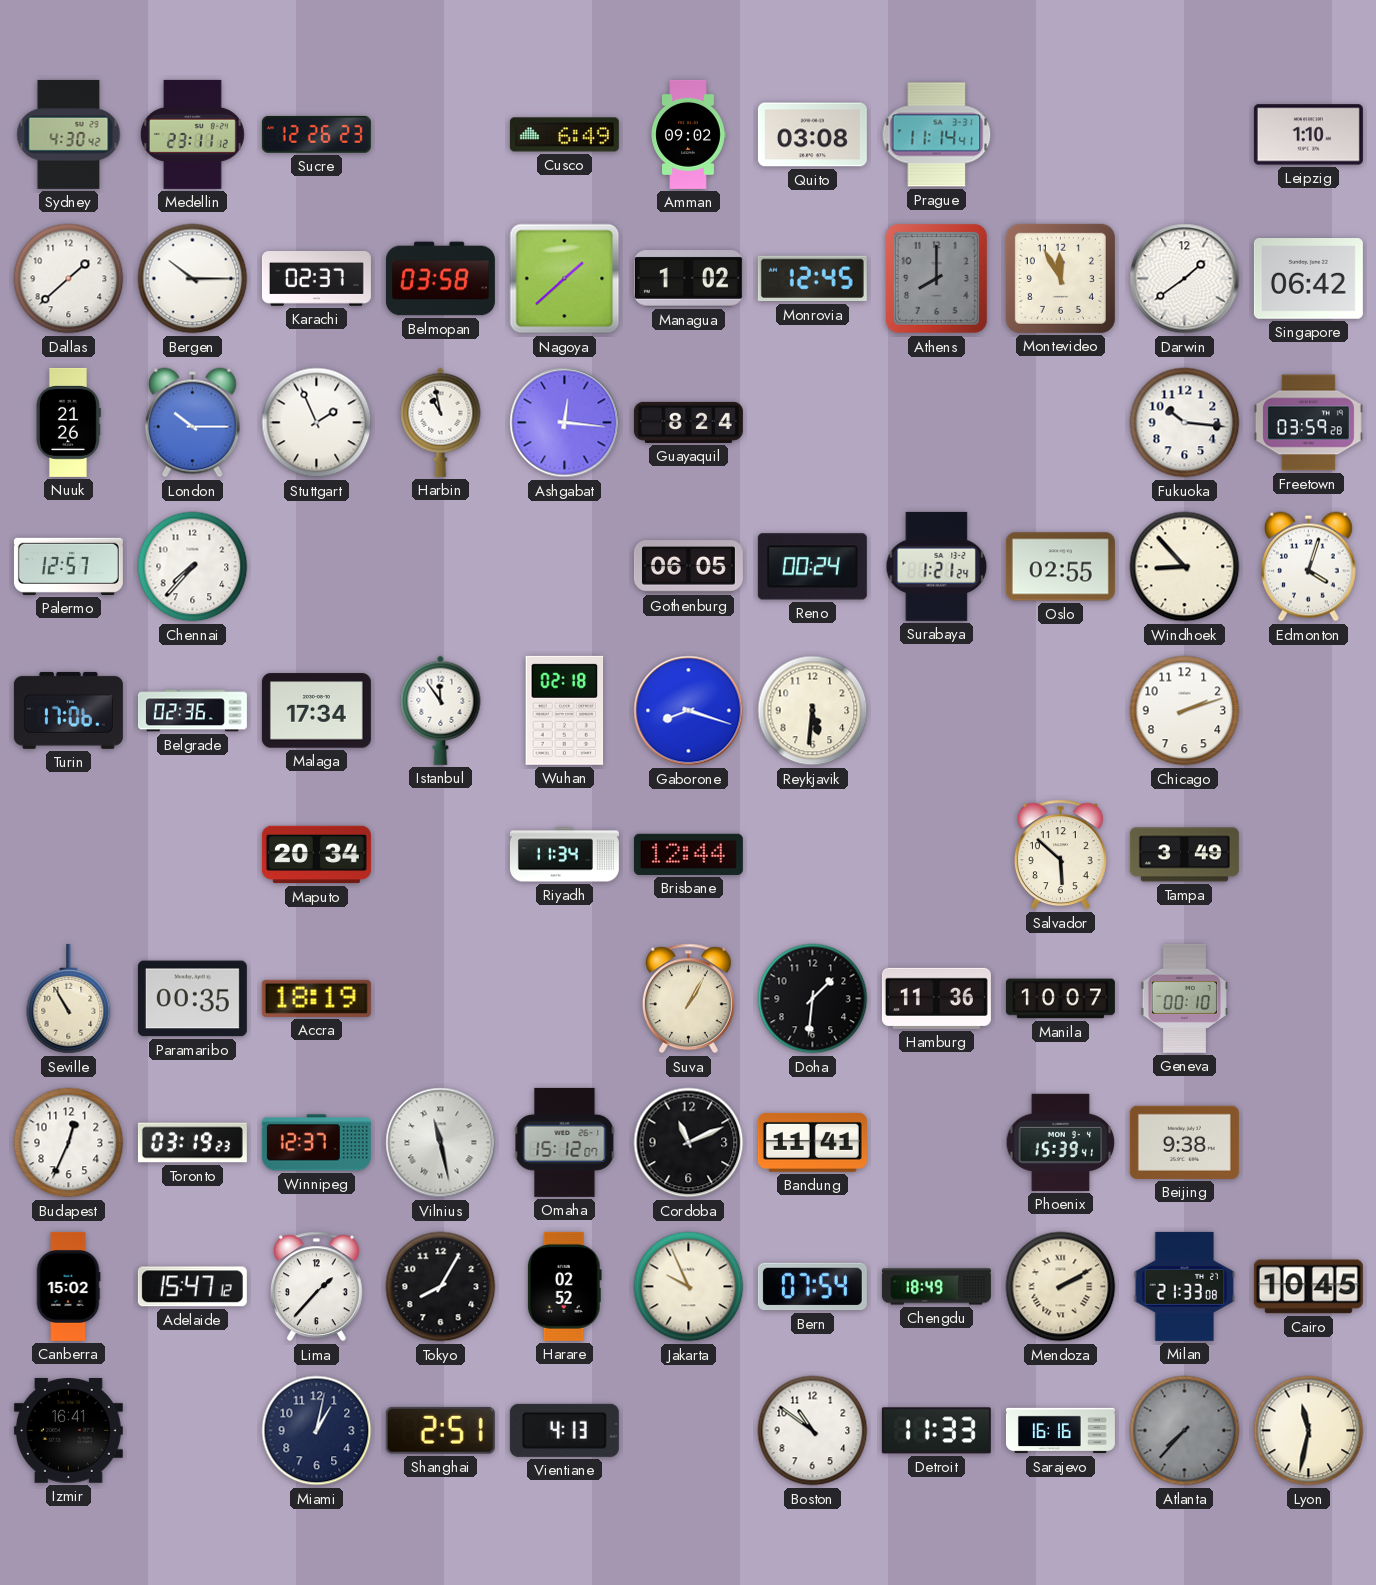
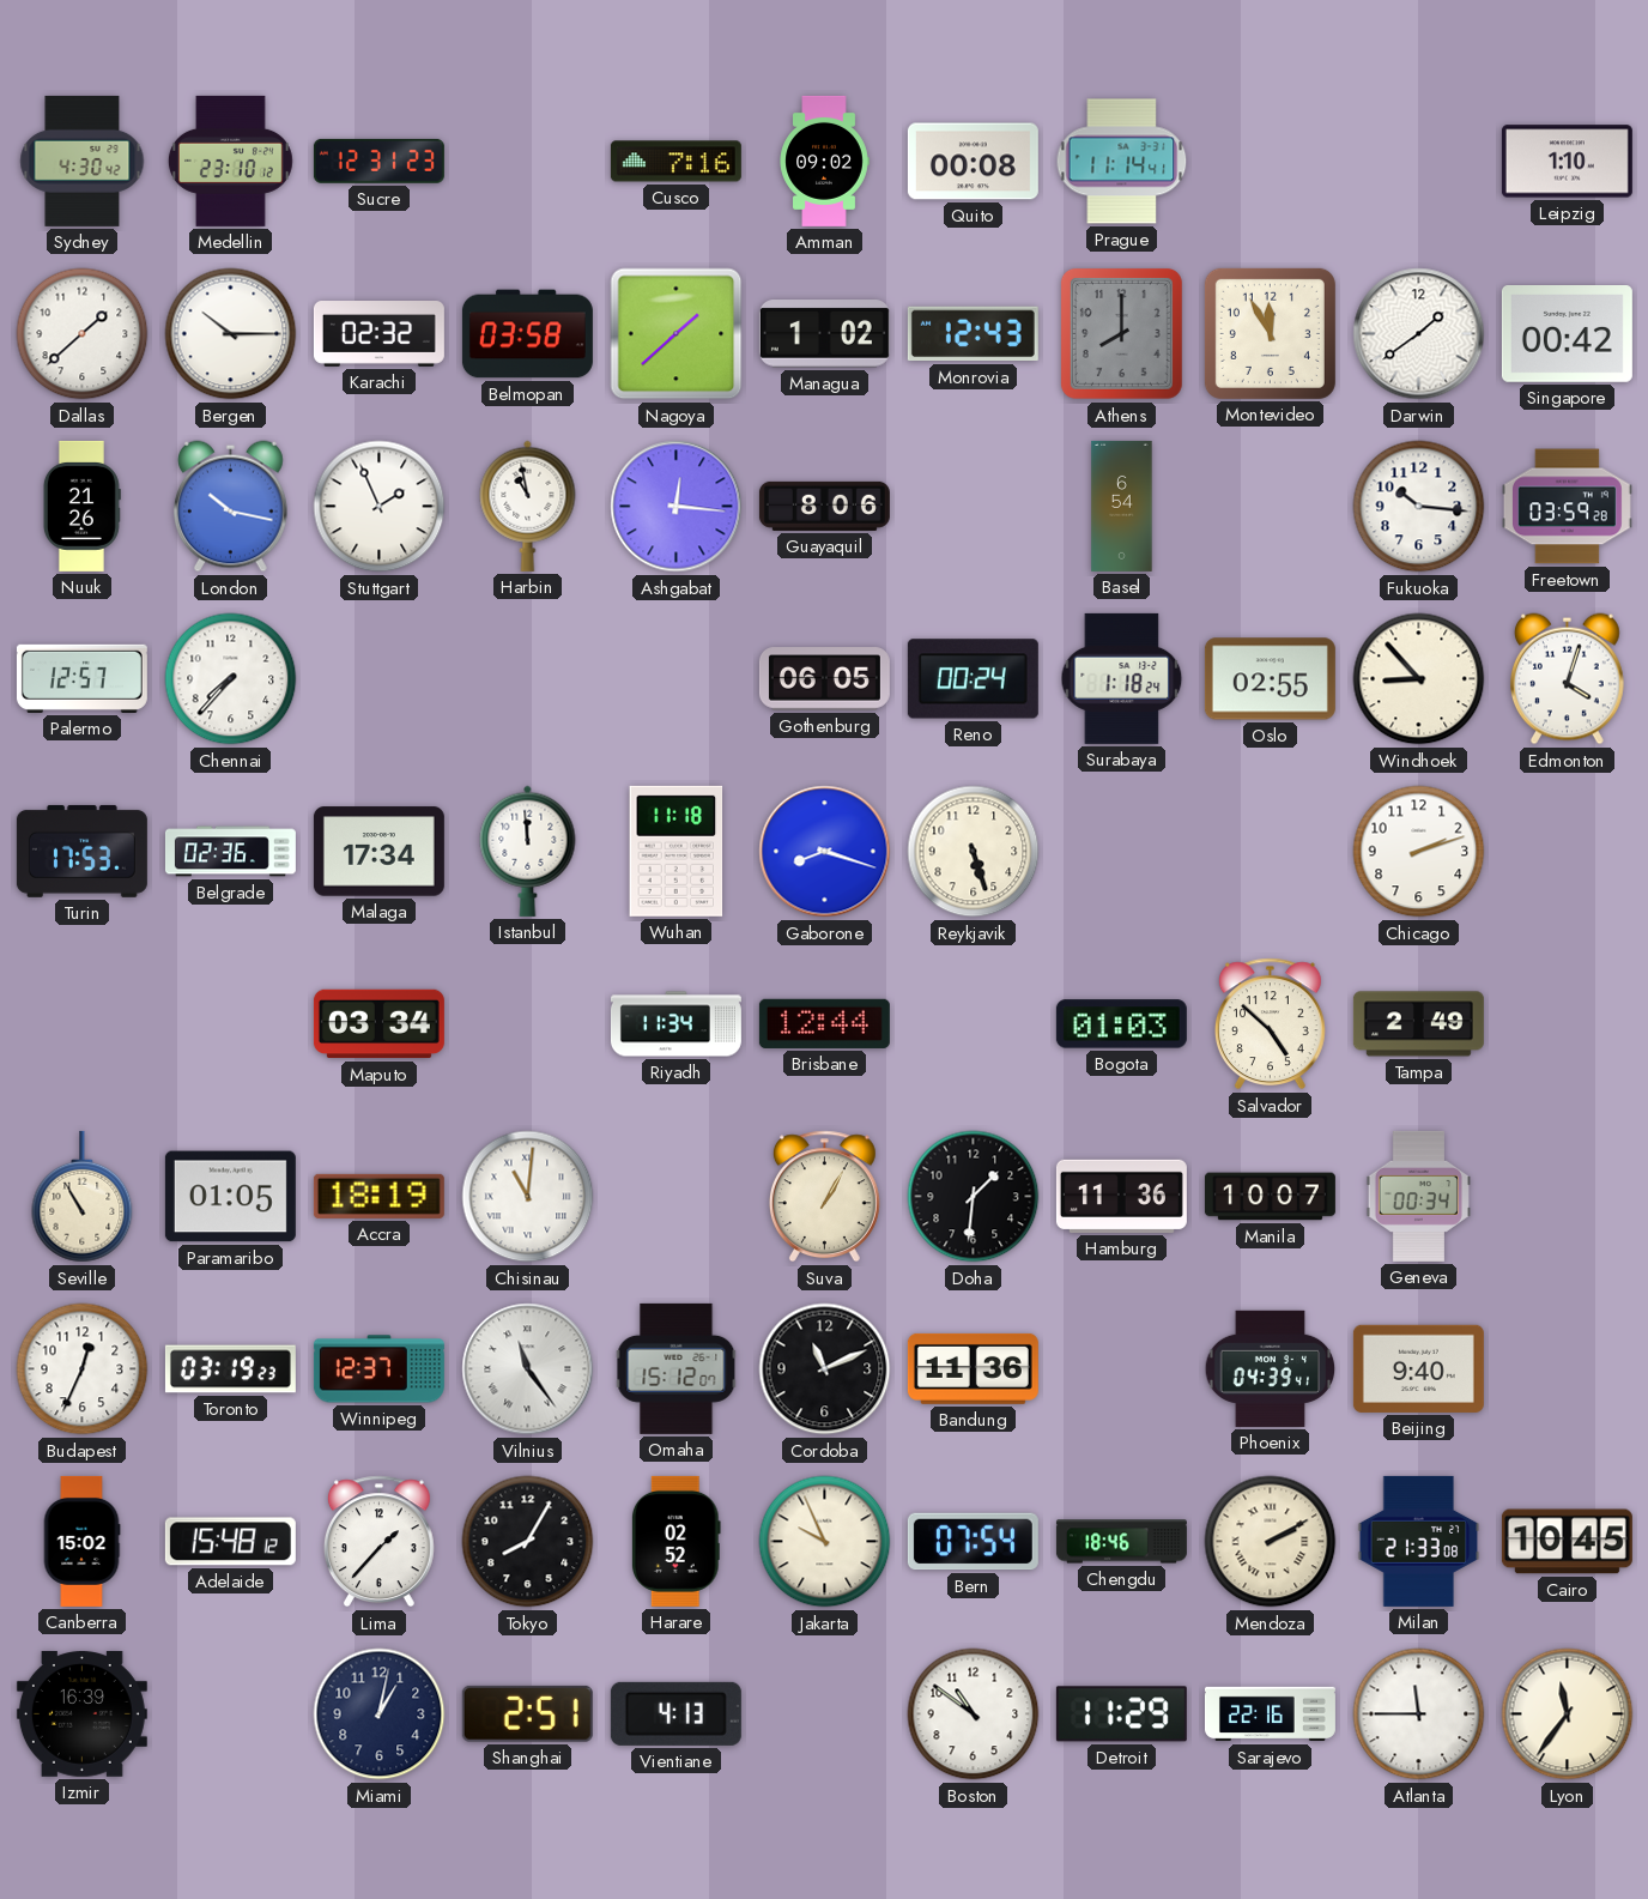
Medellin: 23:11 -> 23:10 (230, 161)
Sucre: 12:26 -> 12:31 (378, 161)
Cusco: 6:49 -> 7:16 (675, 162)
Quito: 03:08 -> 00:08 (973, 162)
Karachi: 02:37 -> 02:32 (378, 334)
Monrovia: 12:45 -> 12:43 (973, 334)
Singapore: 06:42 -> 00:42 (1567, 334)
London: 10:15 -> 10:17 (230, 507)
Guayaquil: 8:24 -> 8:06 (824, 506)
Basel: none -> 6:54 (1122, 506)
Surabaya: 1:21 -> 1:18 (1122, 678)
Turin: 17:06 -> 17:53 (81, 851)
Istanbul: 11:54 -> 11:59 (528, 851)
Wuhan: 02:18 -> 11:18 (677, 851)
Reykjavik: 5:31 -> 5:27 (974, 852)
Maputo: 20:34 -> 03:34 (378, 1024)
Bogota: none -> 01:03 (1121, 1024)
Salvador: 5:52 -> 4:52 (1270, 1024)
Tampa: 3:49 -> 2:49 (1418, 1024)
Paramaribo: 00:35 -> 01:05 (230, 1197)
Chisinau: none -> 11:01 (528, 1197)
Geneva: 00:10 -> 00:34 (1418, 1196)
Vilnius: 11:28 -> 11:24 (528, 1369)
Bandung: 11:41 -> 11:36 (973, 1368)
Phoenix: 15:39 -> 04:39 (1271, 1368)
Beijing: 9:38 -> 9:40 (1418, 1368)
Adelaide: 15:47 -> 15:48 (230, 1542)
Chengdu: 18:49 -> 18:46 (1121, 1542)
Izmir: 16:41 -> 16:39 (81, 1714)
Detroit: 11:33 -> 11:29 (1121, 1714)
Sarajevo: 16:16 -> 22:16 (1270, 1714)
Atlanta: 7:37 -> 11:45 (1419, 1714)
Atlanta dial: grey -> white (1419, 1714)
Lyon: 11:32 -> 11:36 (1568, 1714)
